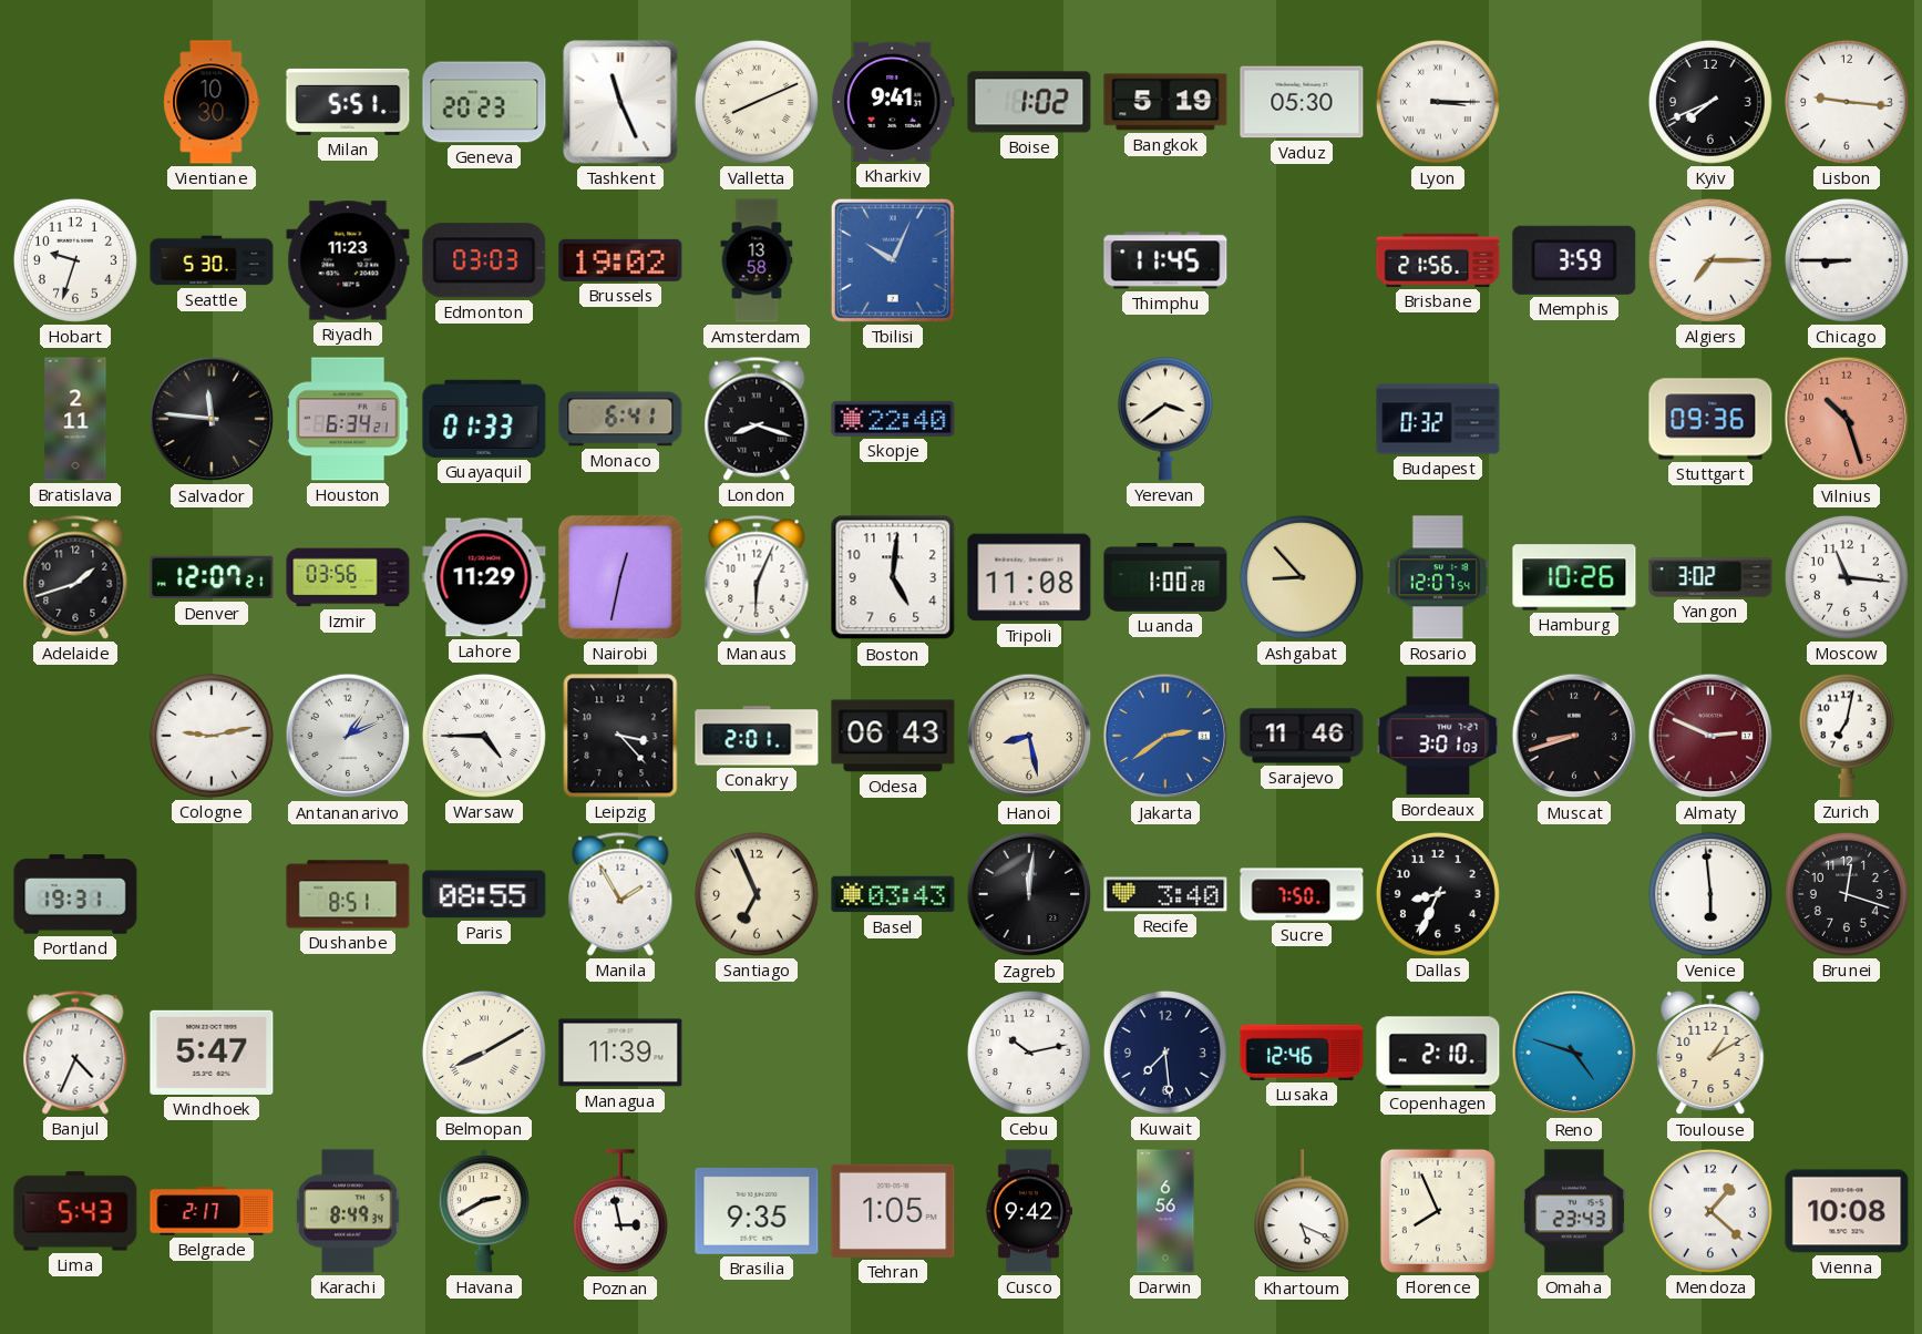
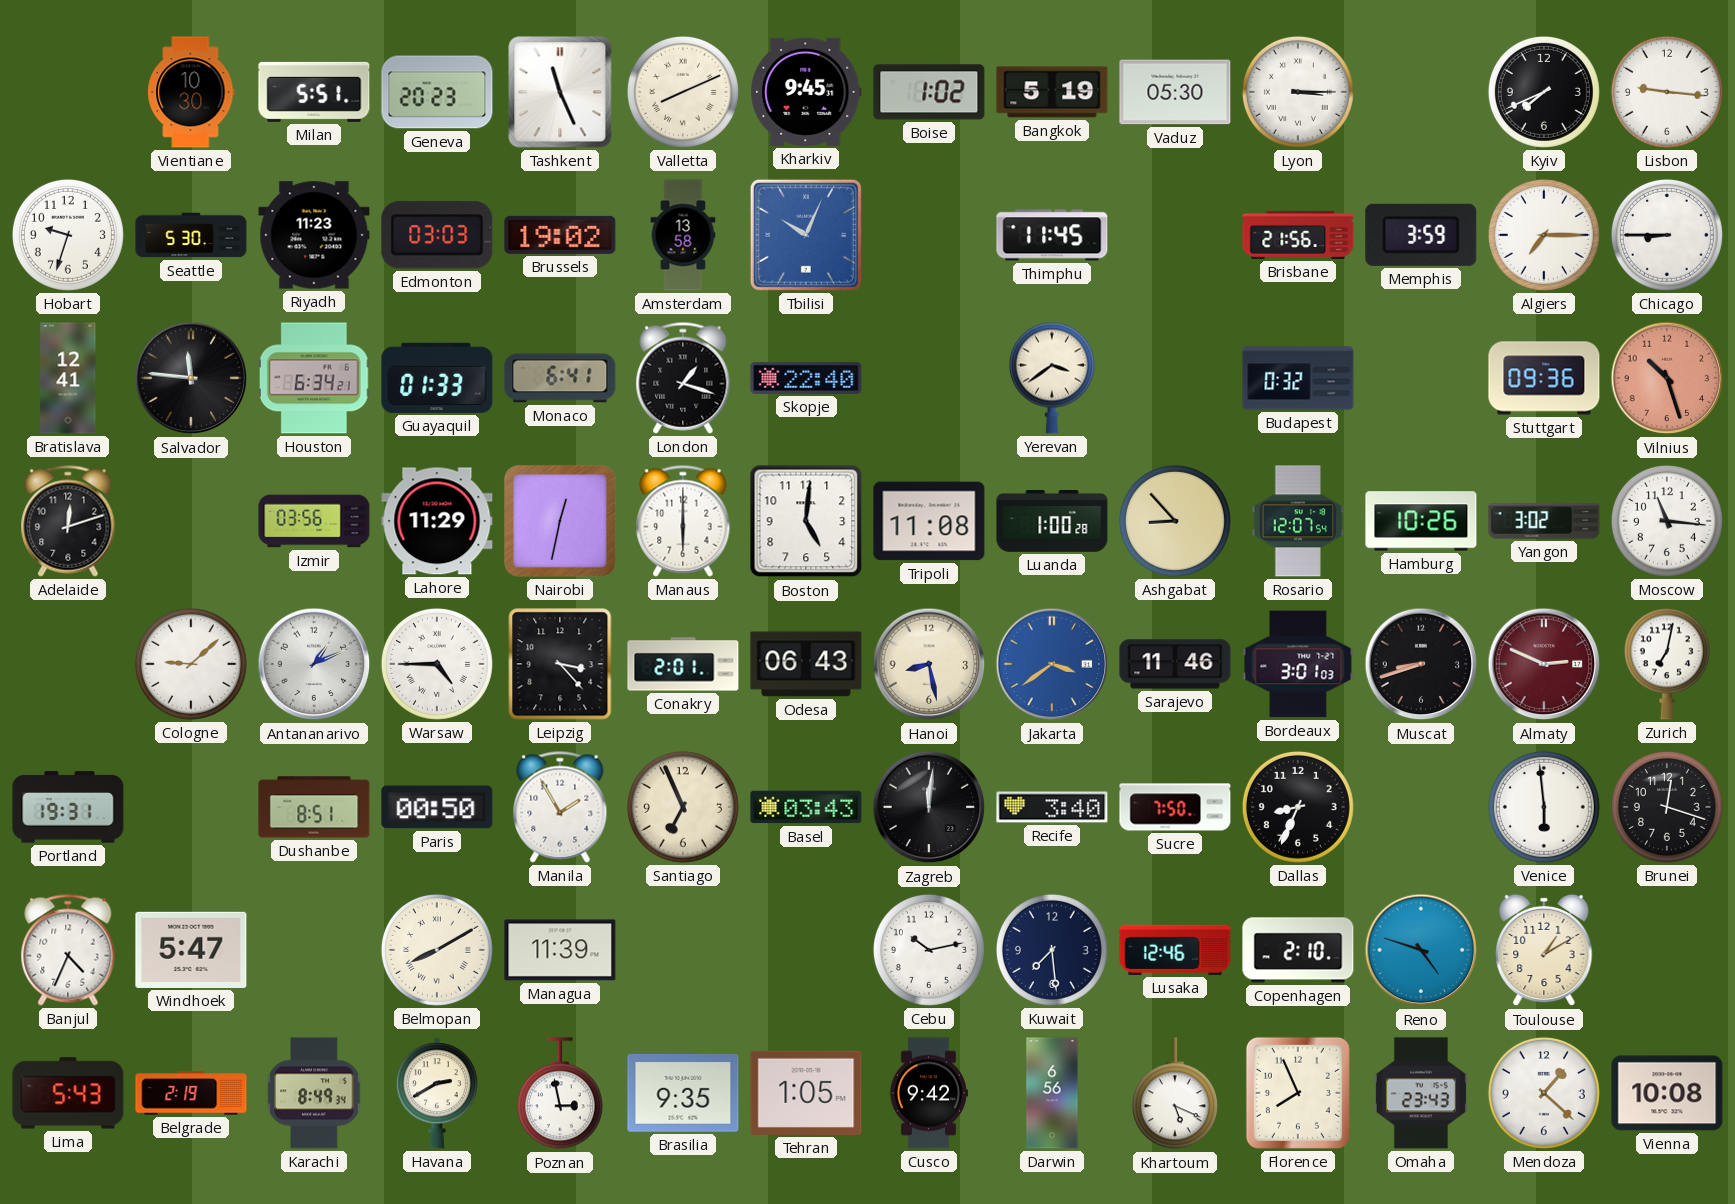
Kharkiv: 9:41 -> 9:45 (806, 92)
Bratislava: 2:11 -> 12:41 (68, 378)
London: 8:18 -> 1:18 (683, 378)
Adelaide: 1:42 -> 12:12 (68, 521)
Denver: 12:07 -> none (212, 577)
Manaus: 6:04 -> 6:00 (683, 521)
Cologne: 9:13 -> 9:08 (191, 664)
Jakarta: 2:39 -> 3:39 (1052, 664)
Paris: 08:55 -> 00:50 (437, 807)
Belgrade: 2:17 -> 2:19 (191, 1093)
